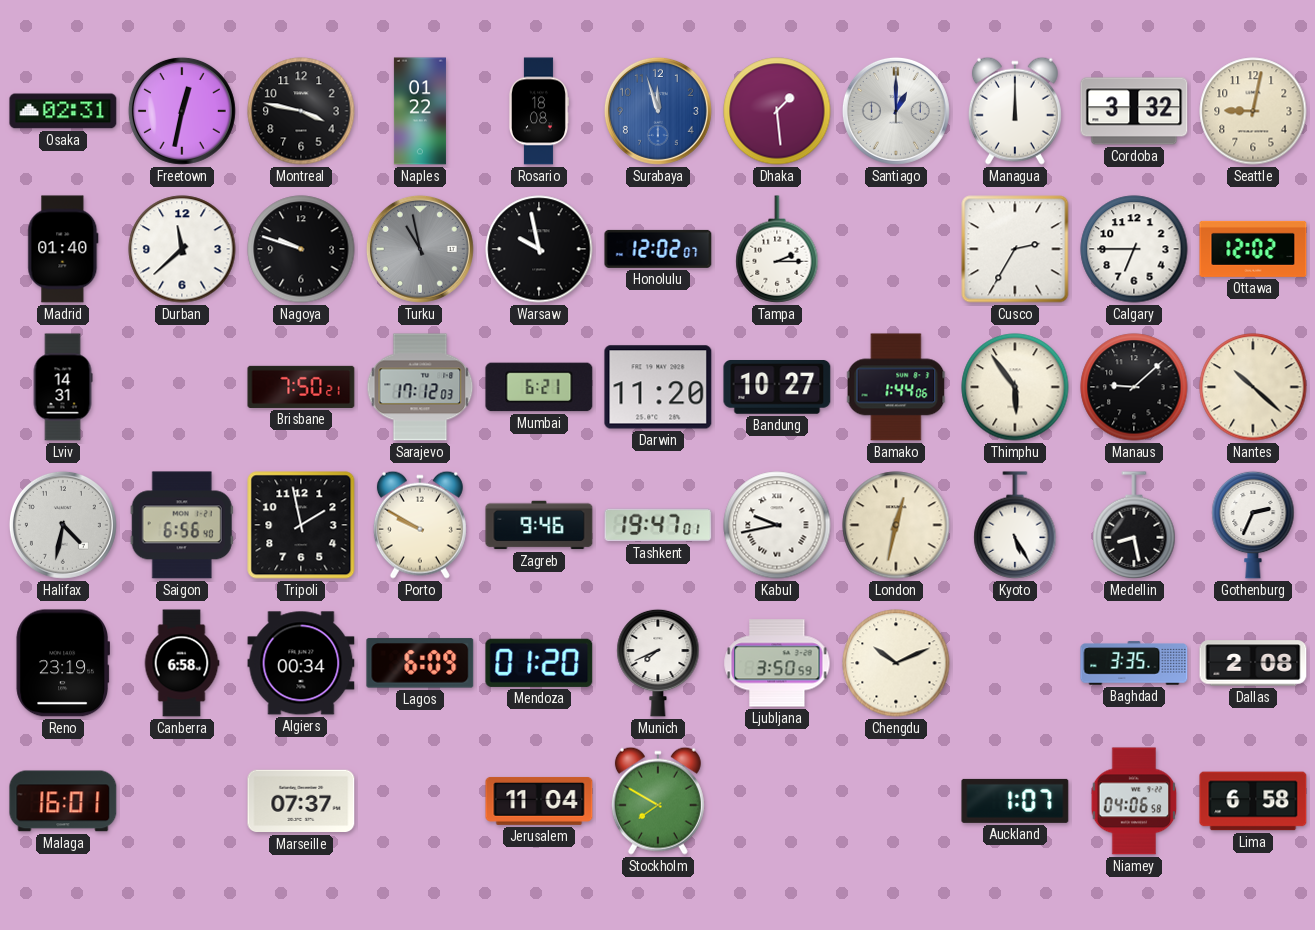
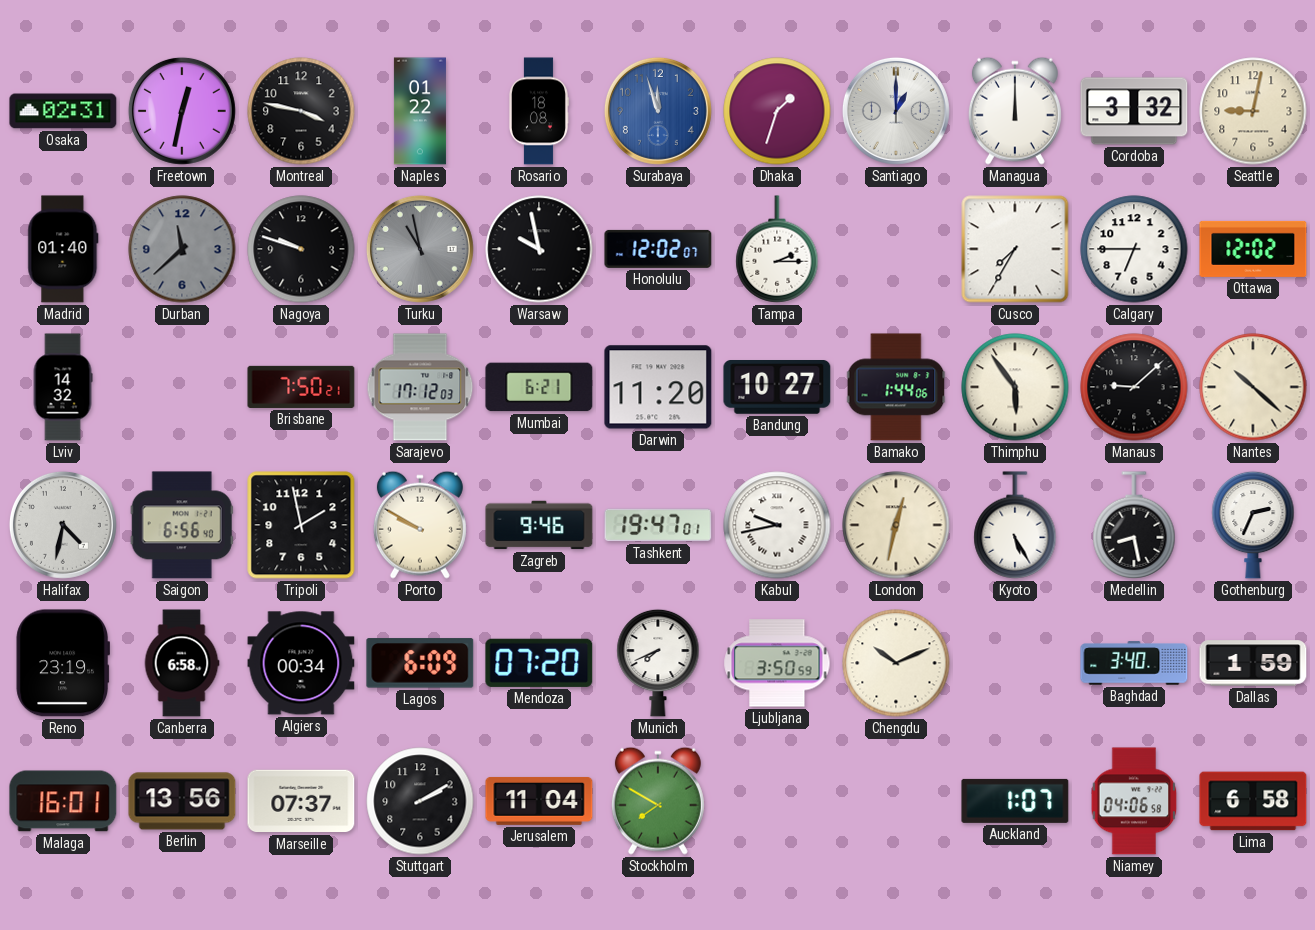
Dhaka: 1:29 -> 1:33 (777, 111)
Durban dial: white -> grey (182, 249)
Cusco: 2:35 -> 7:35 (1015, 249)
Lviv: 14:31 -> 14:32 (63, 387)
Mendoza: 01:20 -> 07:20 (539, 663)
Baghdad: 3:35 -> 3:40 (1134, 663)
Dallas: 2:08 -> 1:59 (1253, 663)
Berlin: none -> 13:56 (182, 801)
Stuttgart: none -> 2:10 (420, 801)
